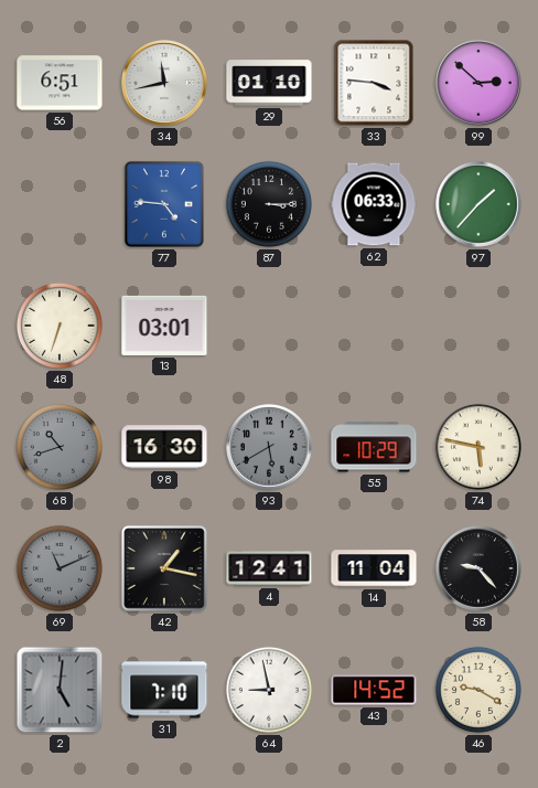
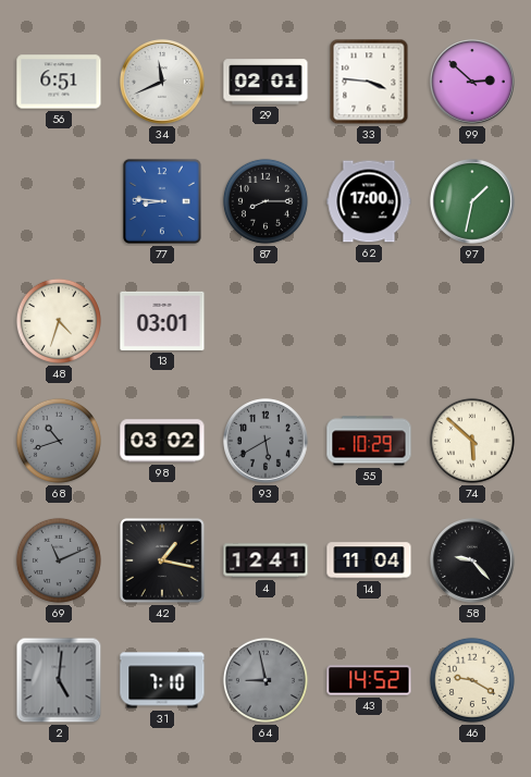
34: 11:43 -> 11:41 (163, 83)
29: 01:10 -> 02:01 (265, 82)
77: 4:46 -> 8:46 (162, 201)
87: 3:15 -> 8:15 (265, 201)
62: 06:33 -> 17:00 (369, 201)
97: 1:37 -> 1:32 (473, 202)
48: 6:33 -> 4:33 (59, 321)
98: 16:30 -> 03:02 (162, 441)
74: 5:47 -> 5:52 (472, 441)
64 dial: white -> grey (265, 680)
